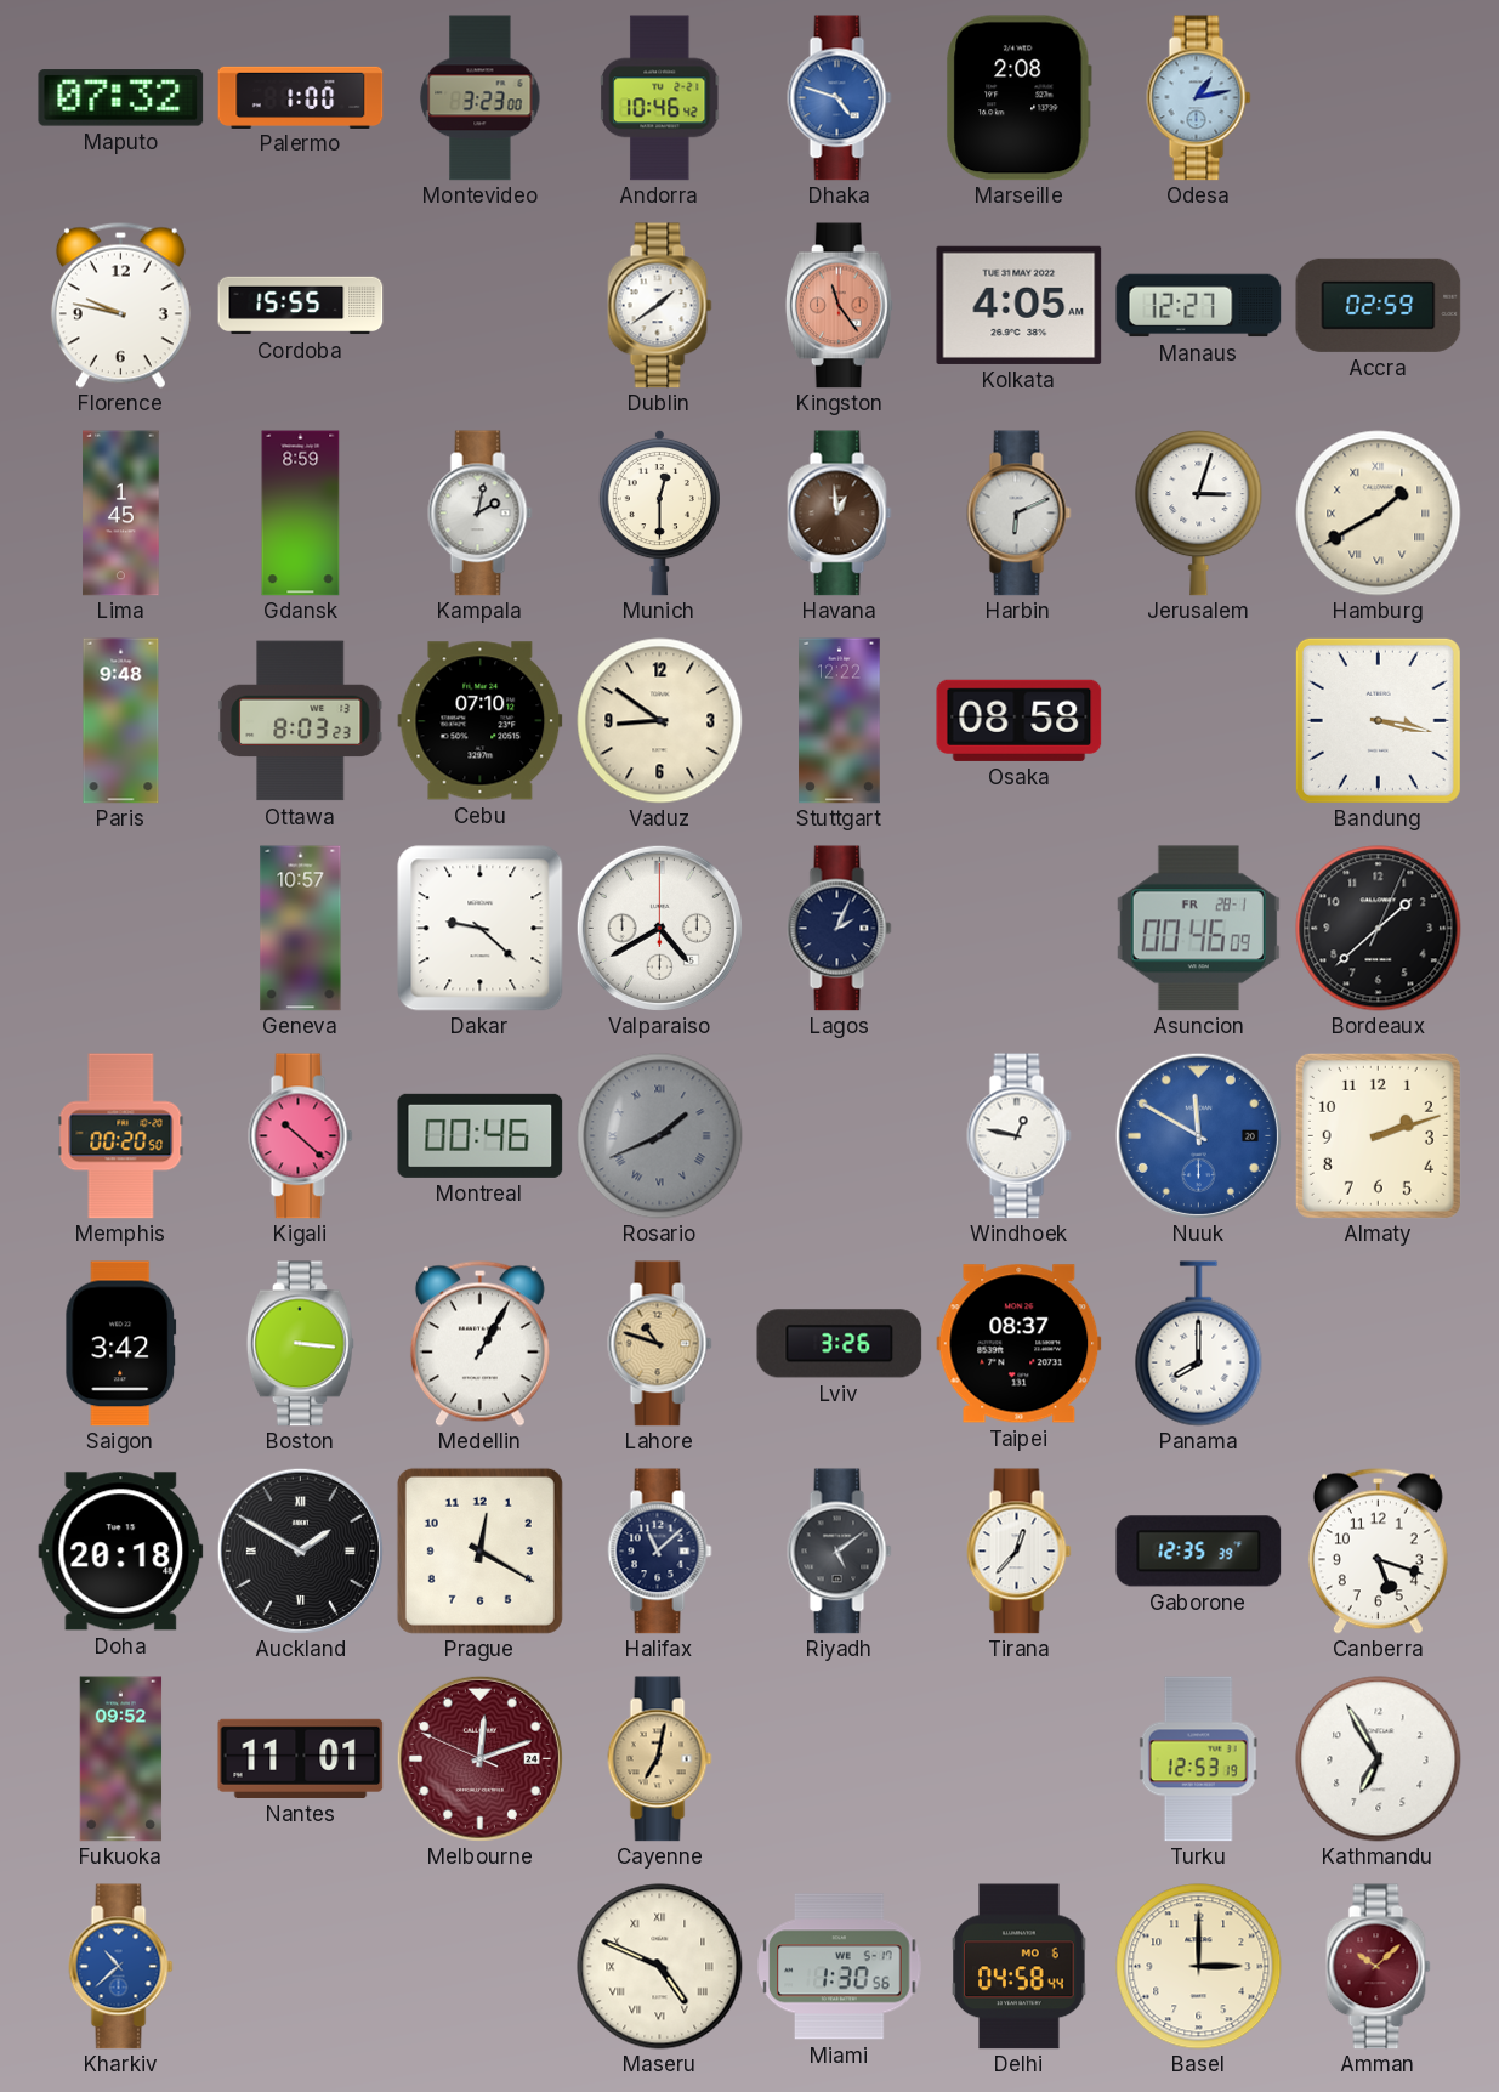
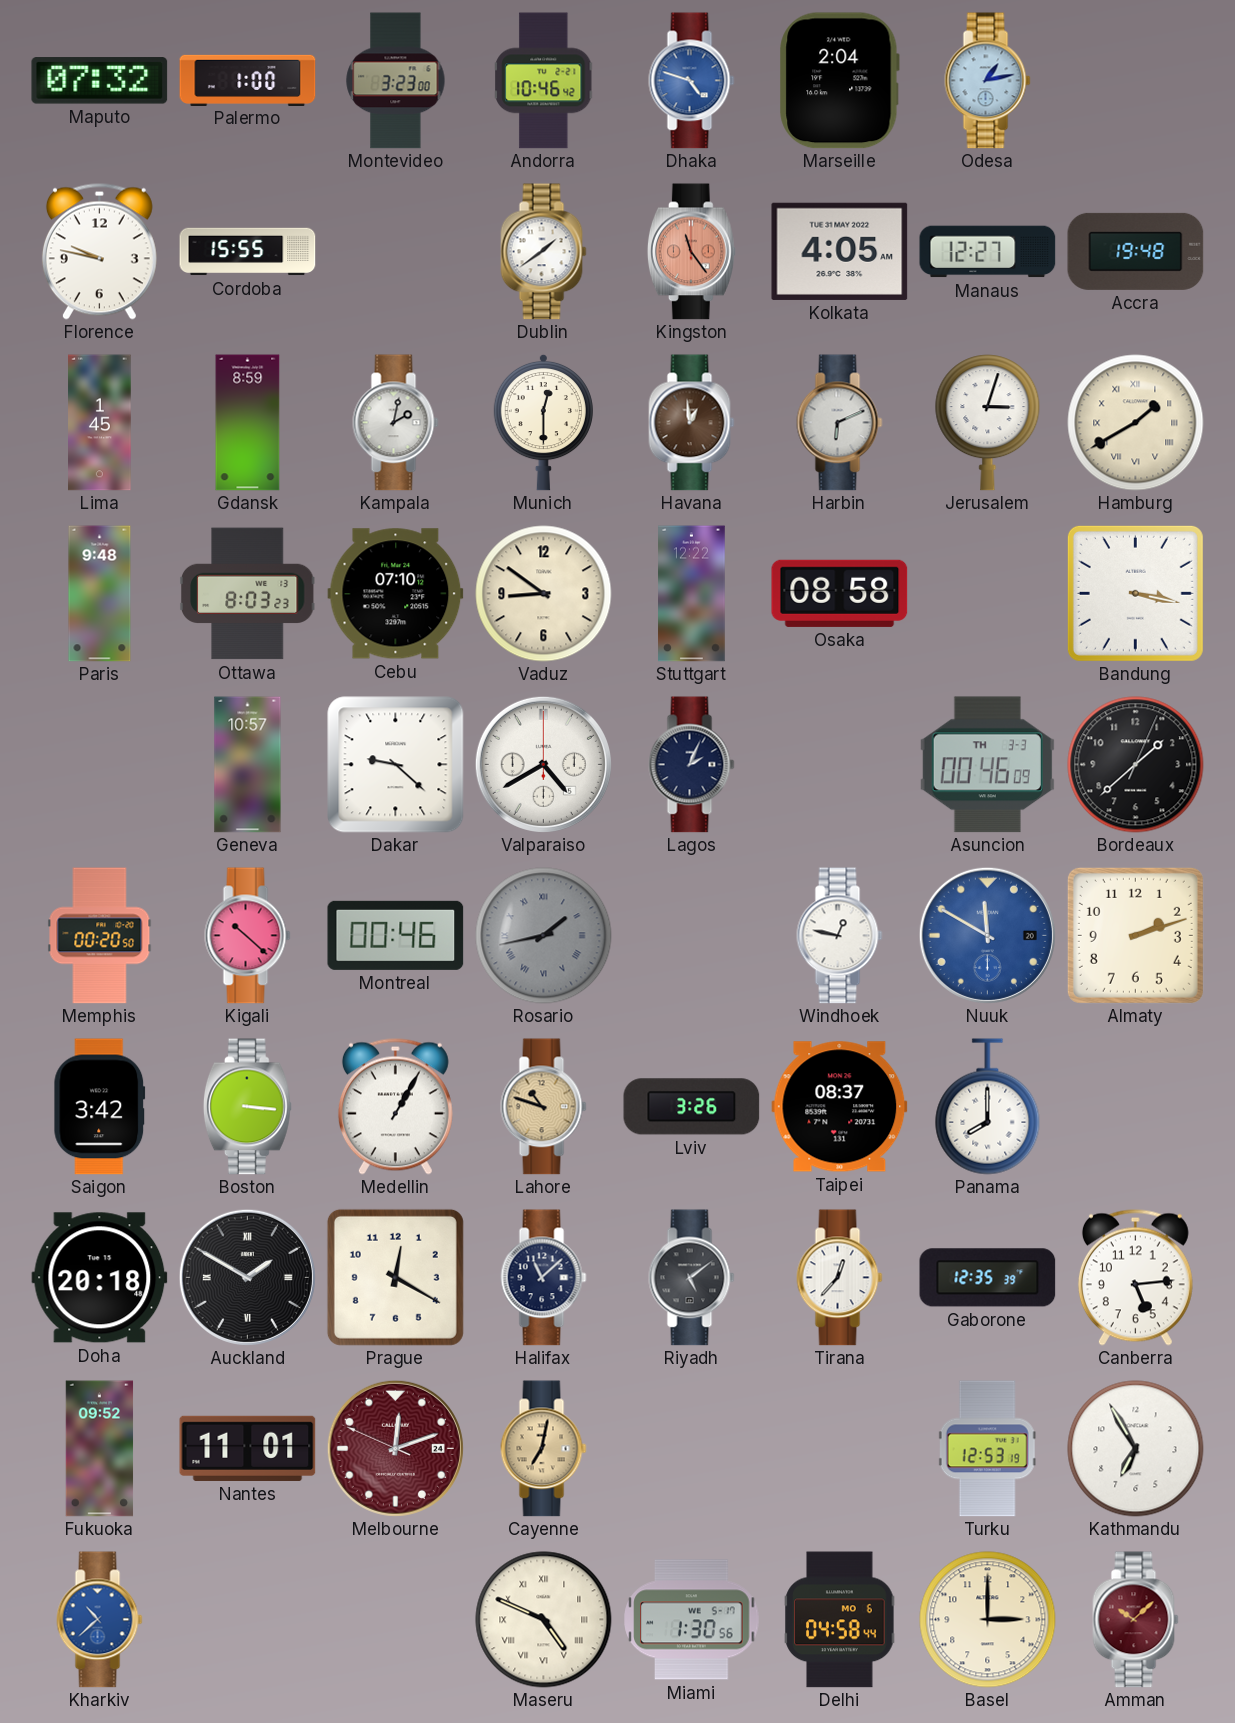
Marseille: 2:08 -> 2:04 (839, 81)
Accra: 02:59 -> 19:48 (1136, 251)
Asuncion date: FR 28-1 -> TH 3-3 (987, 765)
Rosario: 1:41 -> 1:43 (544, 936)
Canberra: 5:18 -> 5:14 (1135, 1277)
